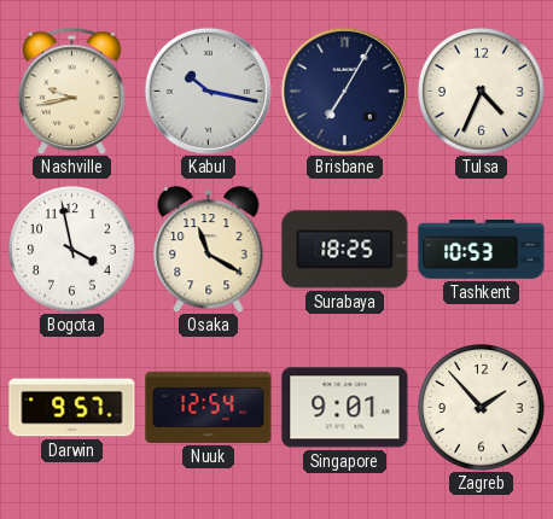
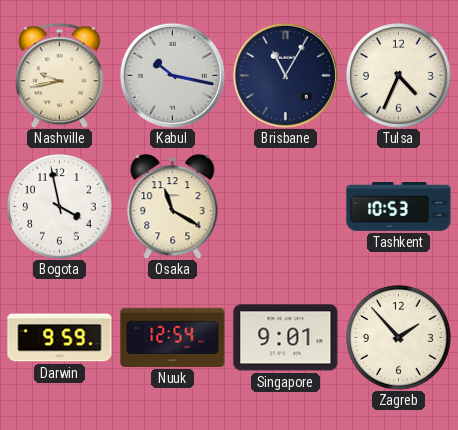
Brisbane: 7:05 -> 11:05 (285, 75)
Surabaya: 18:25 -> none (345, 250)
Darwin: 9:57 -> 9:59 (60, 338)
